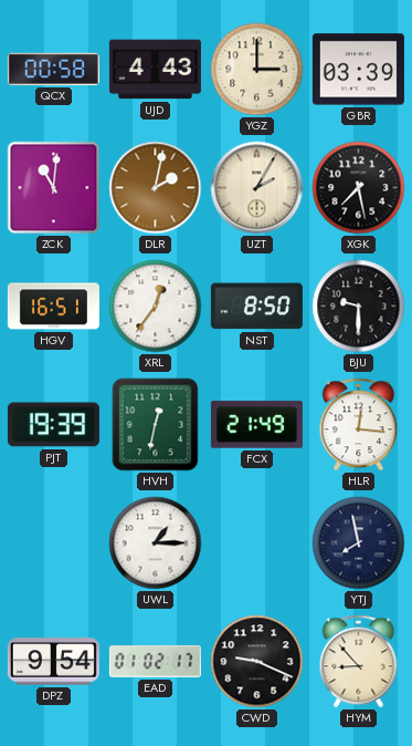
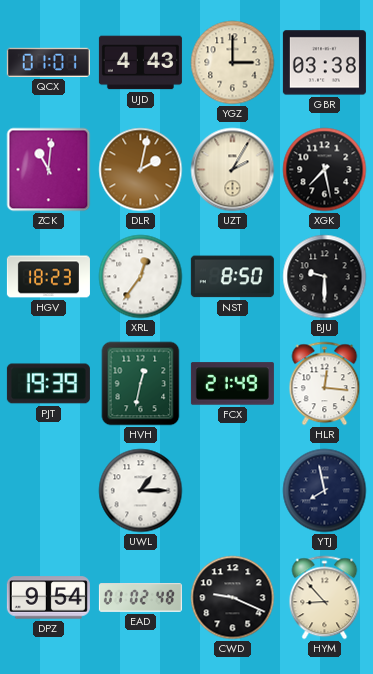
QCX: 00:58 -> 01:01 (48, 62)
GBR: 03:39 -> 03:38 (324, 63)
HGV: 16:51 -> 18:23 (48, 277)
EAD: 01:02:17 -> 01:02:48 (140, 598)
